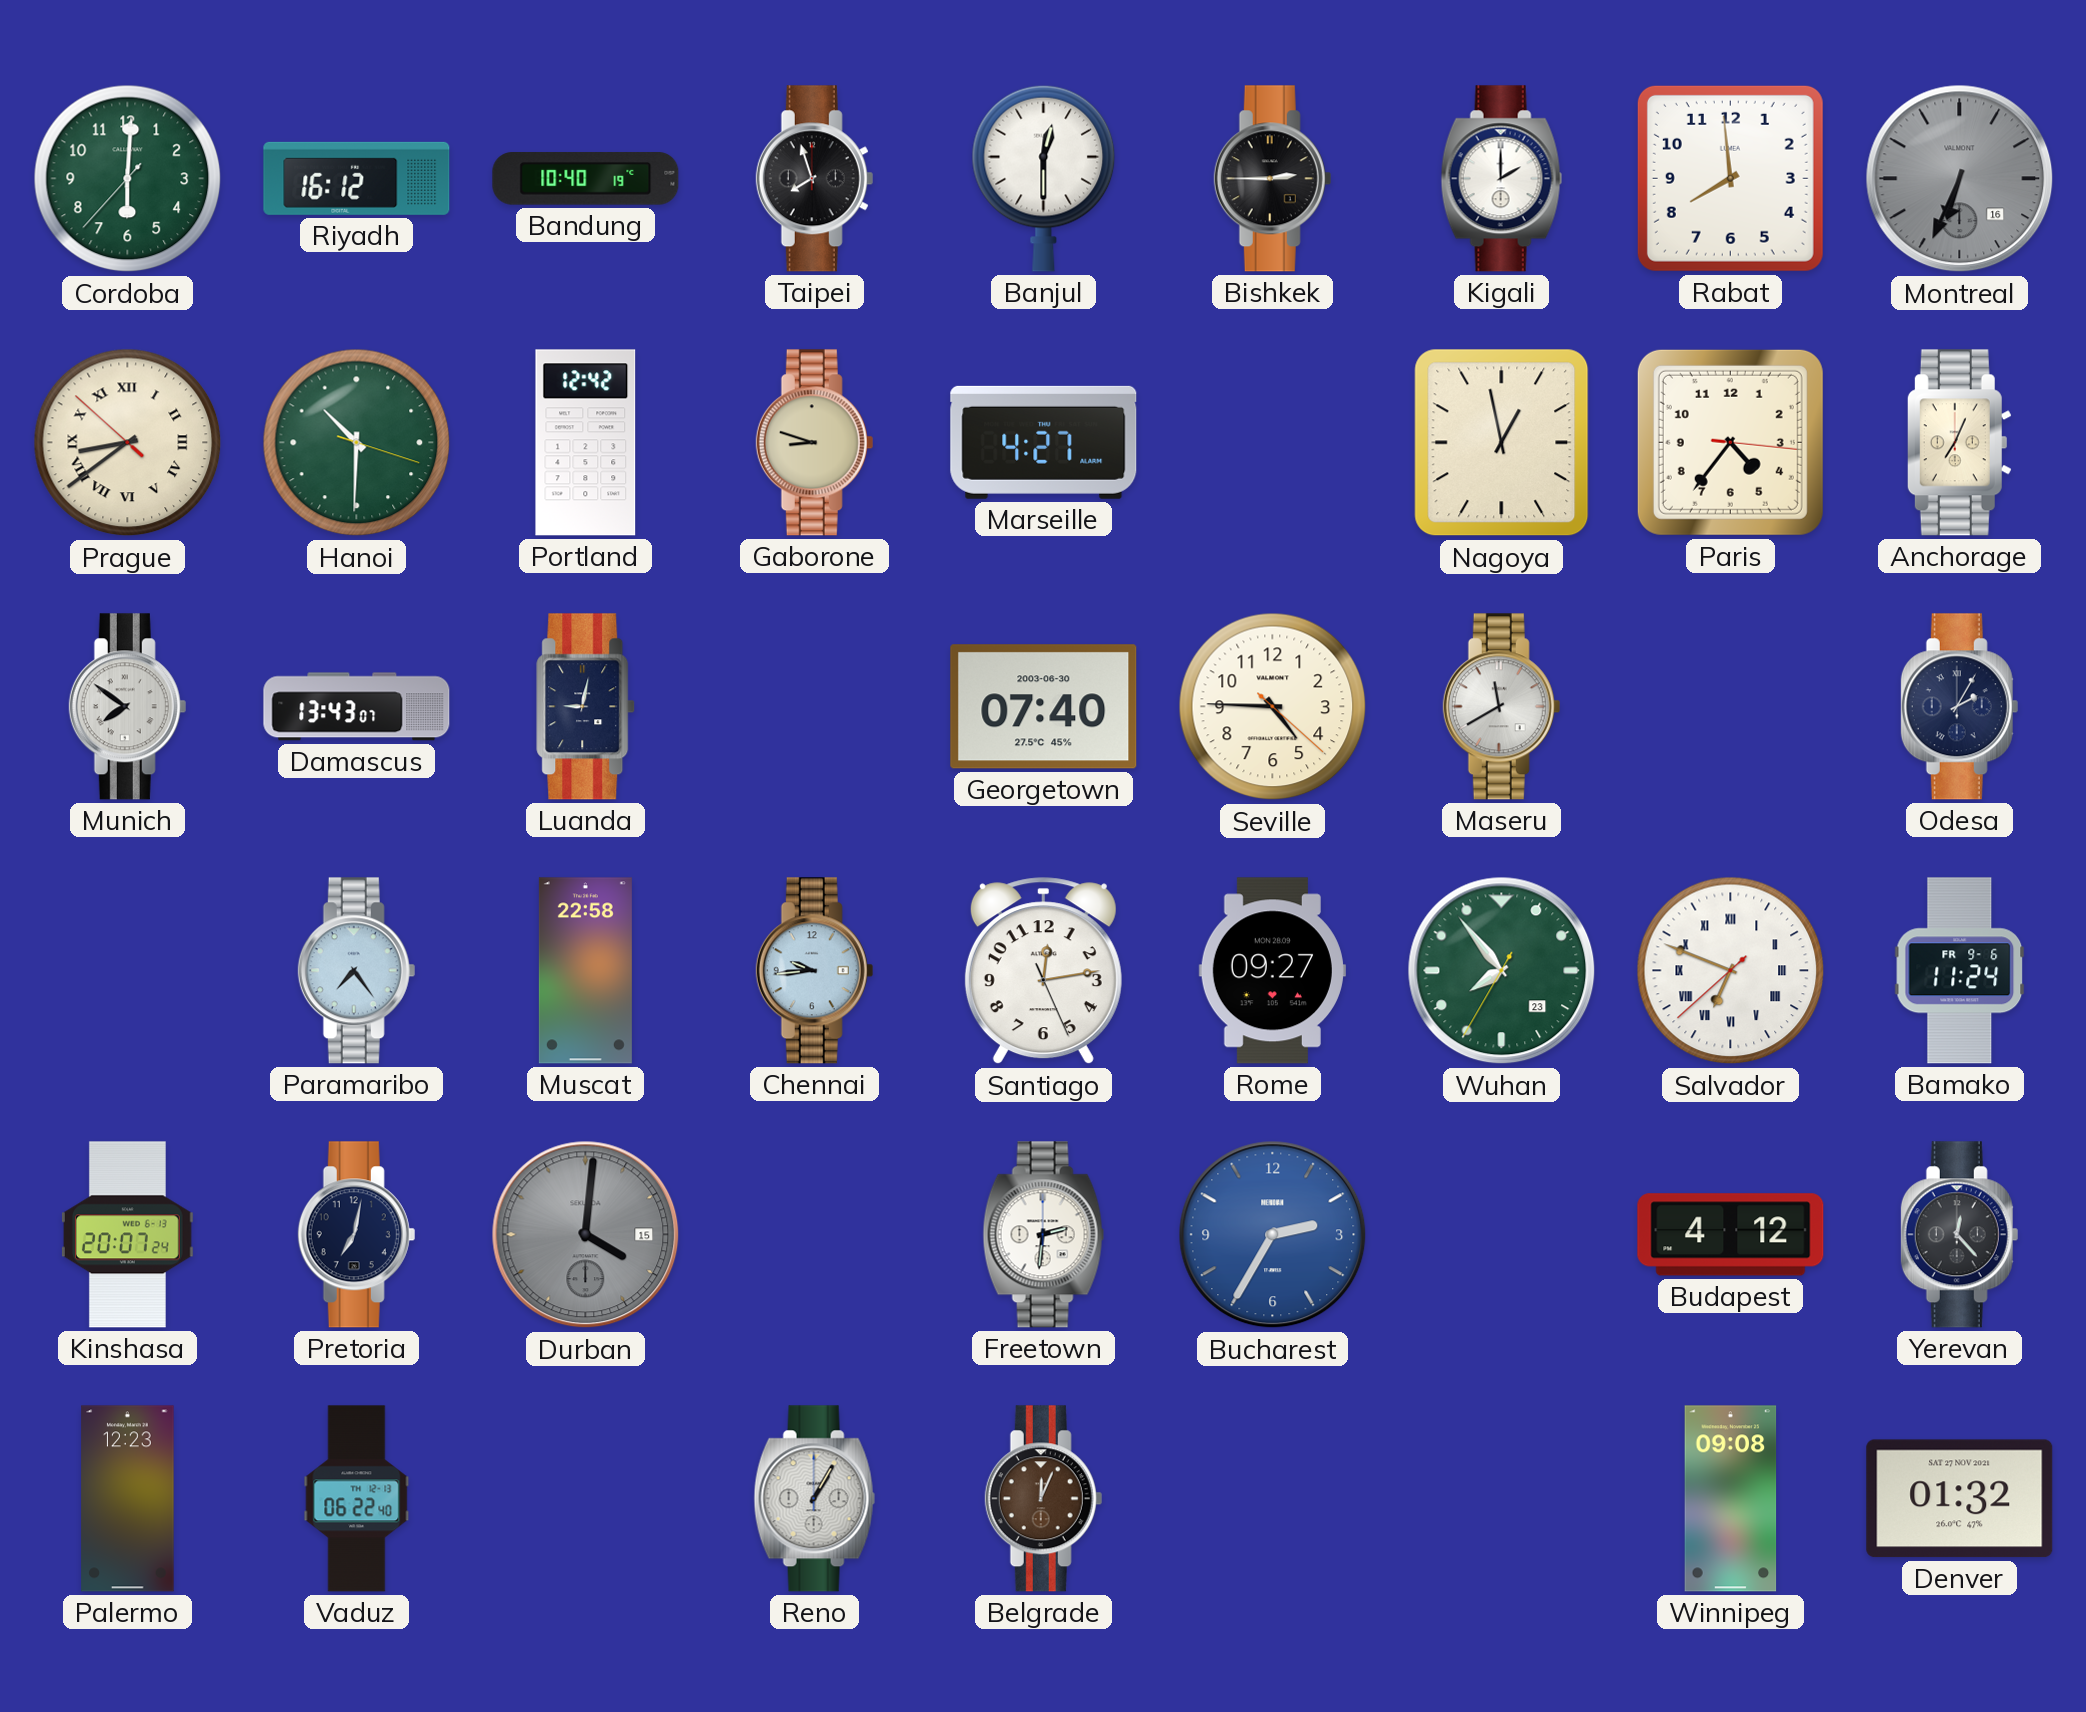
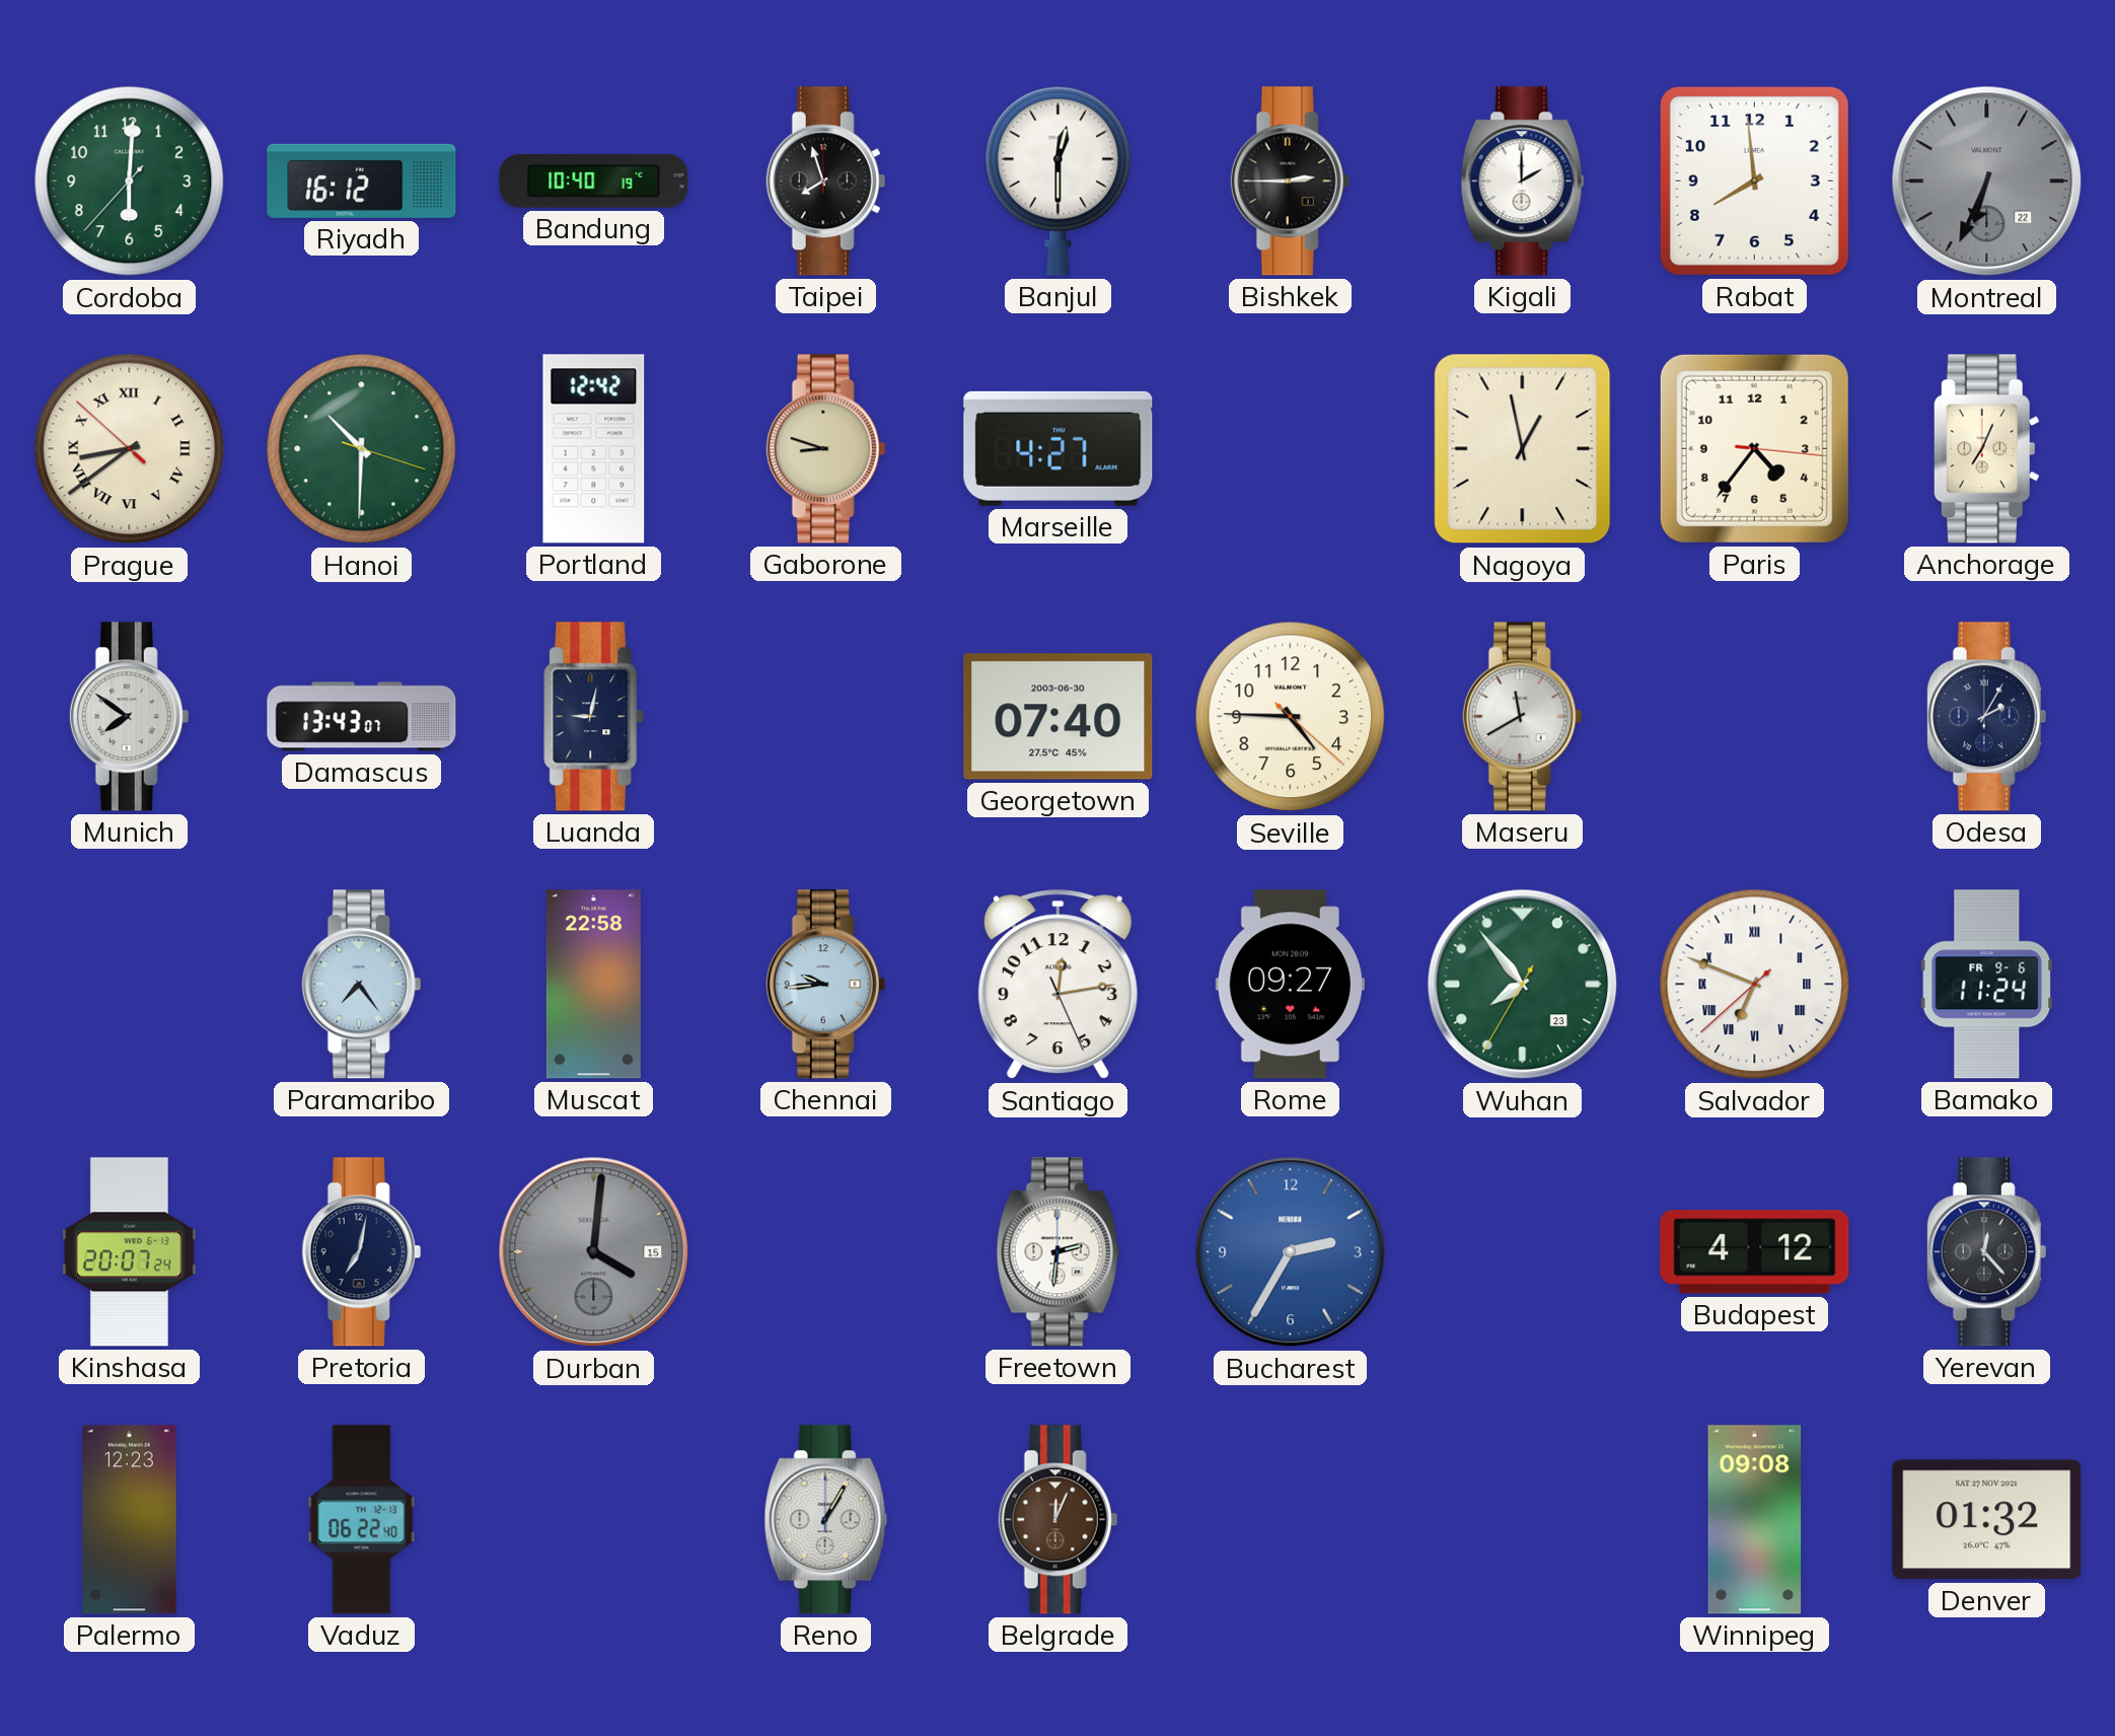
Montreal date: 16 -> 22 (1987, 182)
